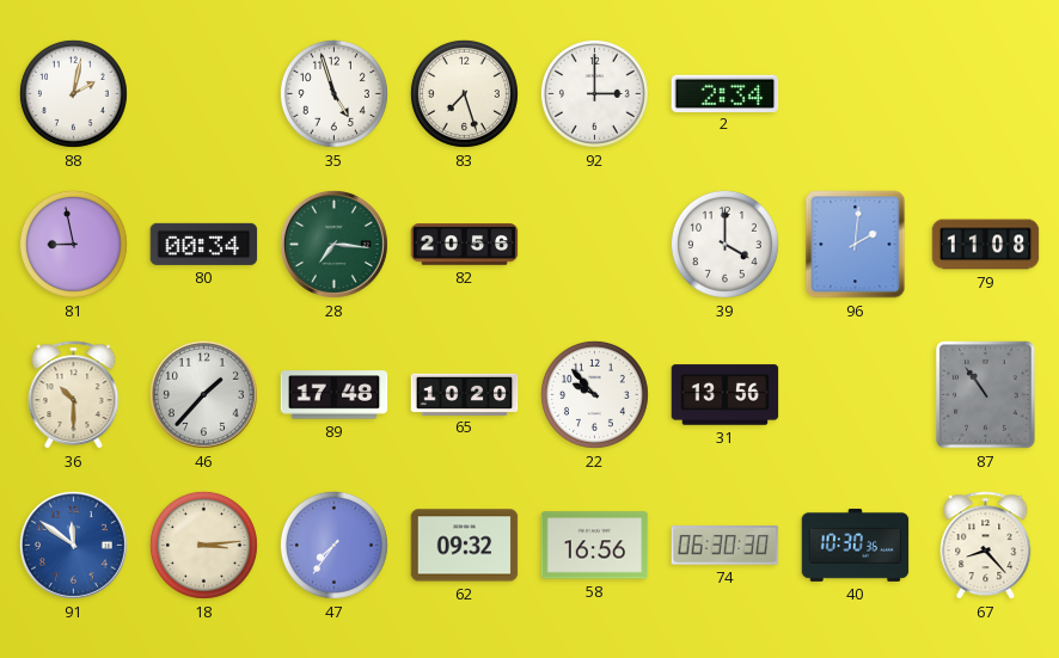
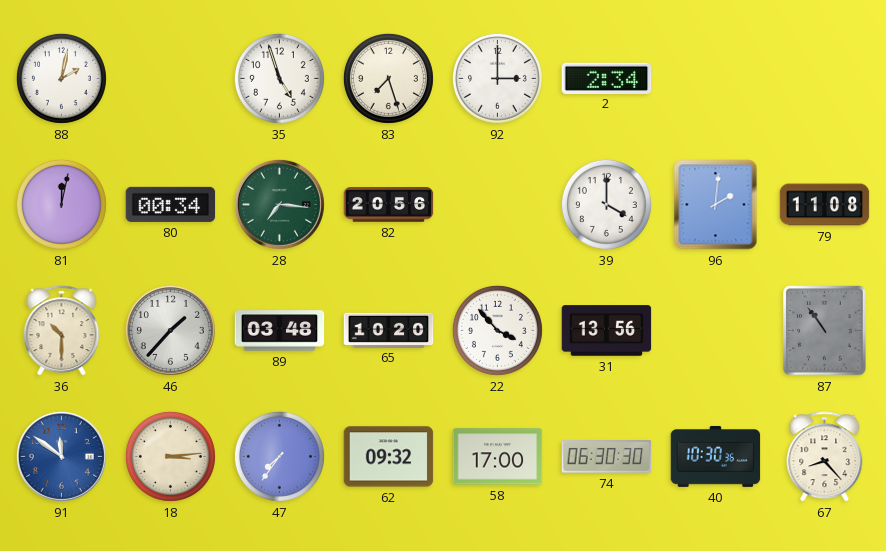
81: 8:58 -> 12:02 (61, 204)
89: 17:48 -> 03:48 (280, 331)
22: 9:53 -> 3:53 (497, 330)
58: 16:56 -> 17:00 (498, 457)
